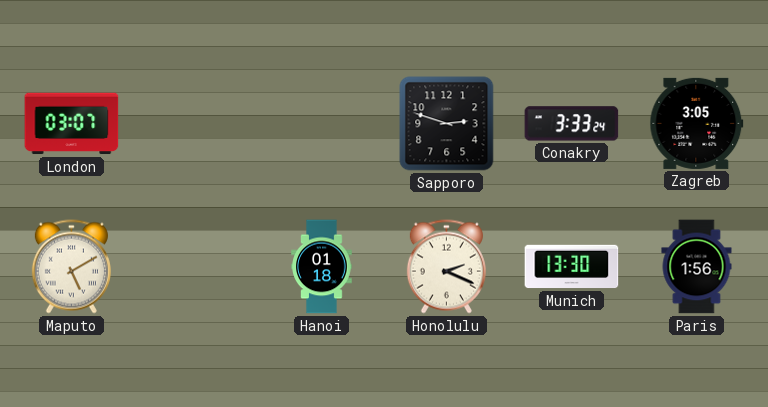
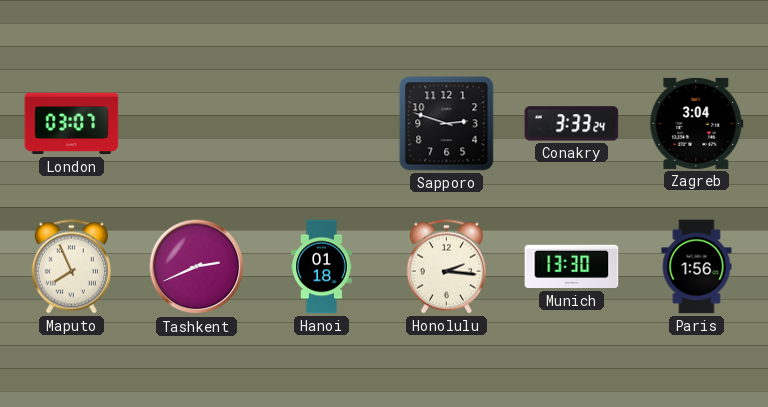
Zagreb: 3:05 -> 3:04 (697, 123)
Maputo: 5:10 -> 7:56 (71, 267)
Tashkent: none -> 2:41 (197, 267)
Honolulu: 2:19 -> 2:16 (446, 267)
